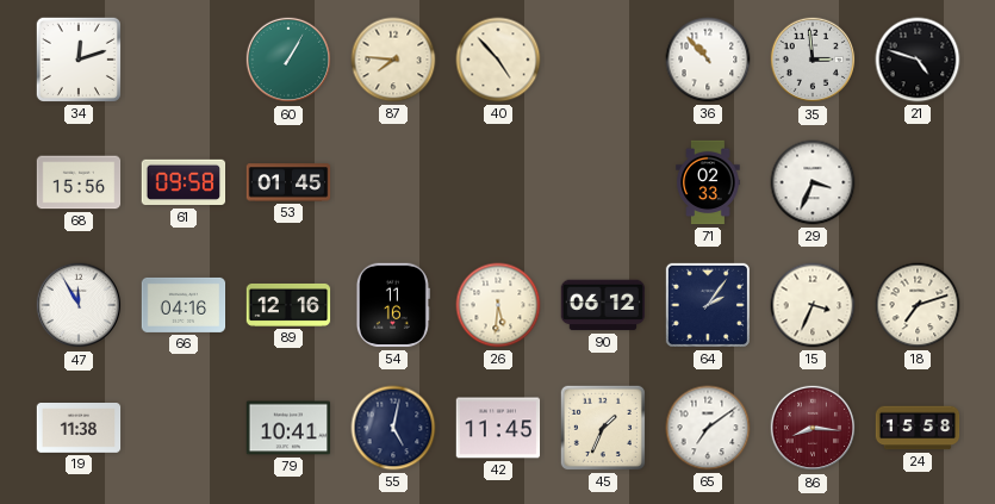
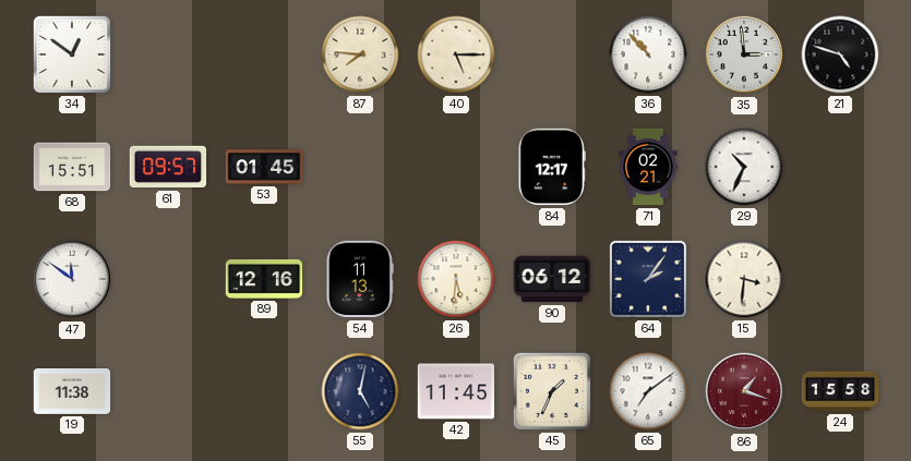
34: 12:12 -> 12:51 (72, 54)
60: 1:05 -> none (288, 60)
40: 4:53 -> 5:15 (456, 54)
68: 15:56 -> 15:51 (72, 167)
61: 09:58 -> 09:57 (168, 167)
84: none -> 12:17 (552, 167)
71: 02:33 -> 02:21 (648, 167)
29: 3:34 -> 10:34 (744, 167)
47: 11:55 -> 11:51 (72, 279)
66: 04:16 -> none (184, 305)
54: 11:16 -> 11:13 (360, 279)
15: 3:34 -> 3:31 (744, 279)
18: 7:12 -> none (918, 305)
79: 10:41 -> none (288, 428)
86: 8:16 -> 1:18 (744, 391)
